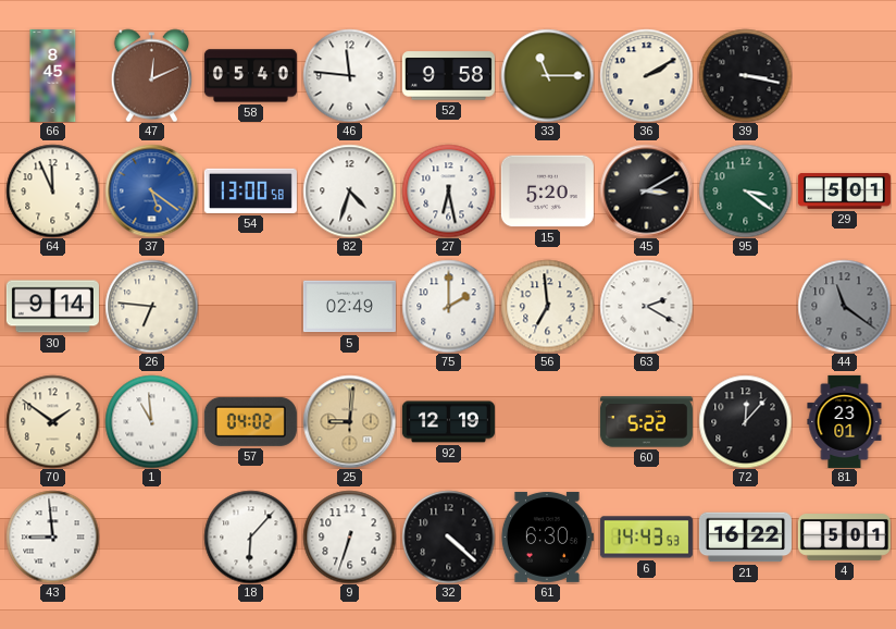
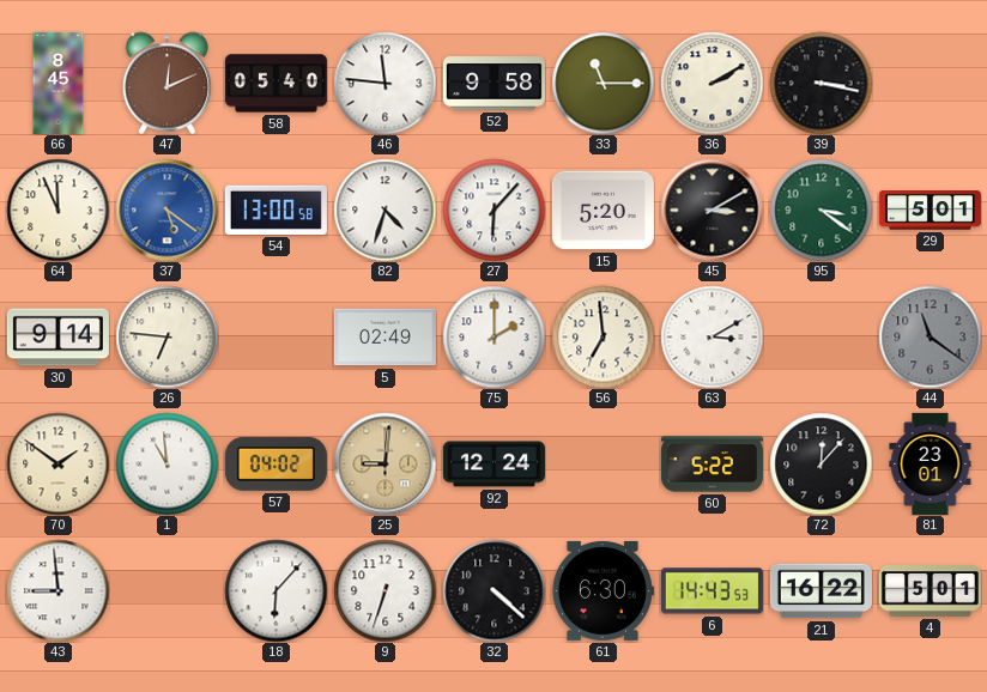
27: 6:28 -> 6:07 (493, 210)
63: 2:20 -> 3:10 (712, 336)
92: 12:19 -> 12:24 (493, 465)
